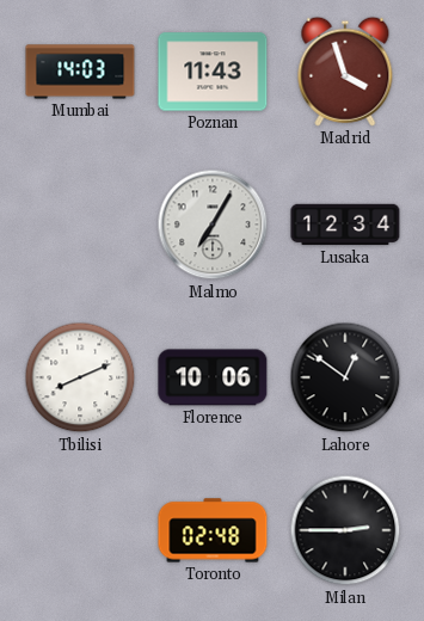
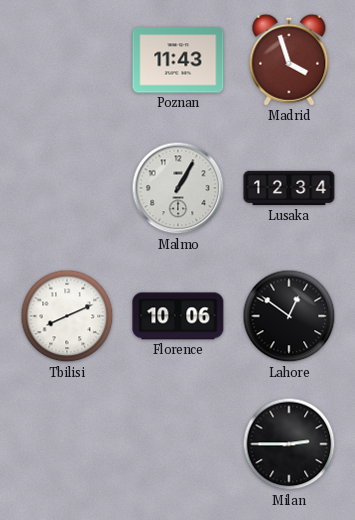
Mumbai: 14:03 -> none (80, 72)
Malmo: 7:05 -> 1:05 (178, 188)
Toronto: 02:48 -> none (213, 530)
